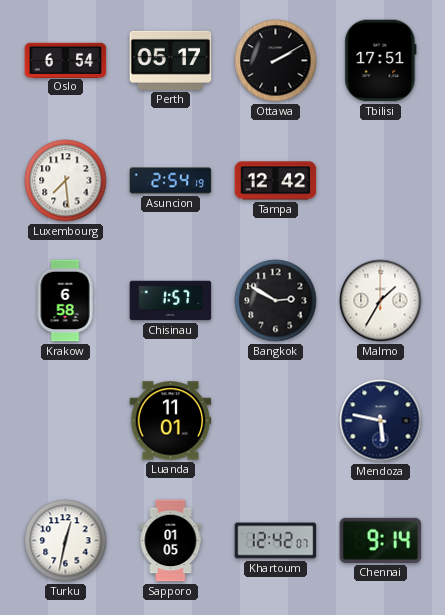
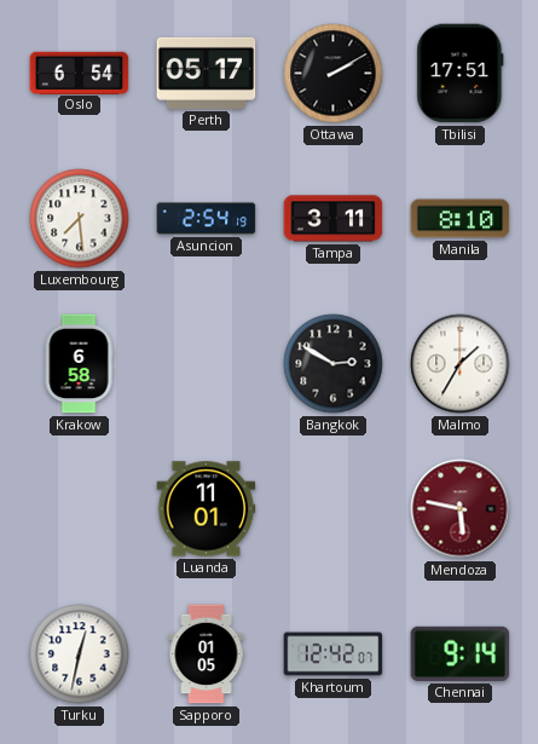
Tampa: 12:42 -> 3:11 (334, 219)
Manila: none -> 8:10 (461, 219)
Chisinau: 1:57 -> none (171, 301)
Mendoza dial: navy -> burgundy (461, 509)
